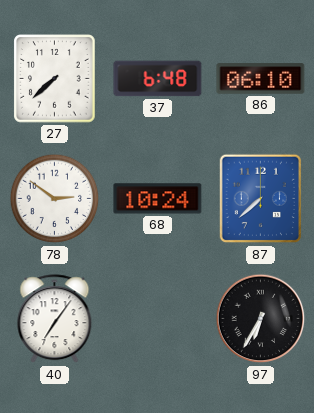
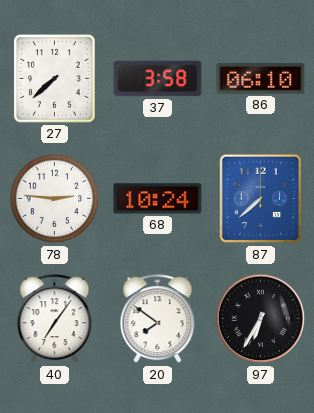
37: 6:48 -> 3:58 (158, 79)
78: 2:51 -> 2:46 (55, 199)
20: none -> 7:51 (158, 319)
